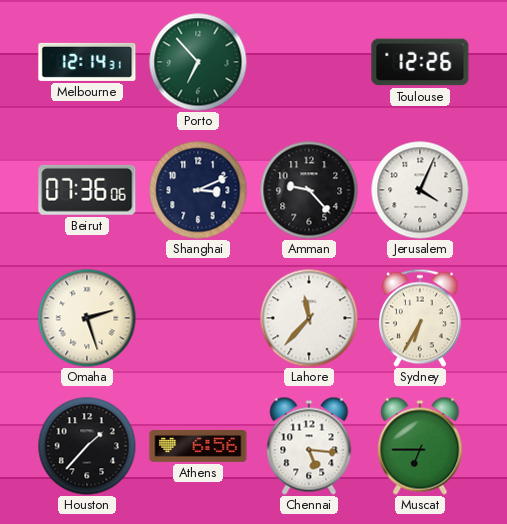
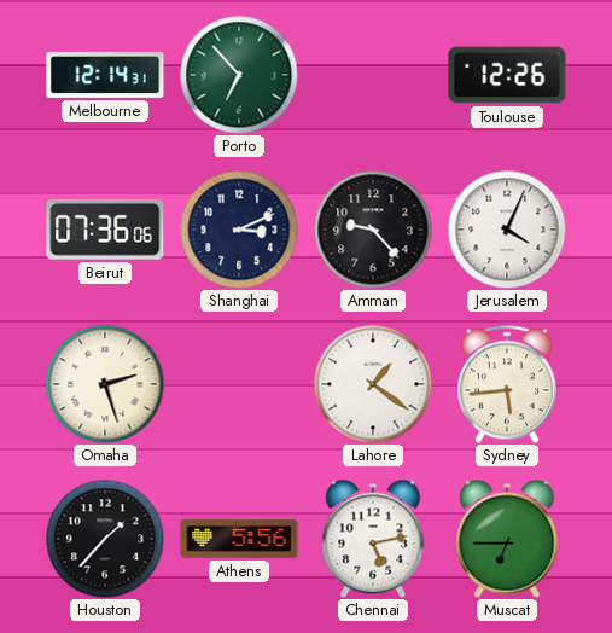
Lahore: 11:37 -> 1:21 (373, 384)
Sydney: 6:35 -> 5:44 (508, 384)
Athens: 6:56 -> 5:56 (239, 539)
Chennai: 5:16 -> 5:13 (373, 539)
